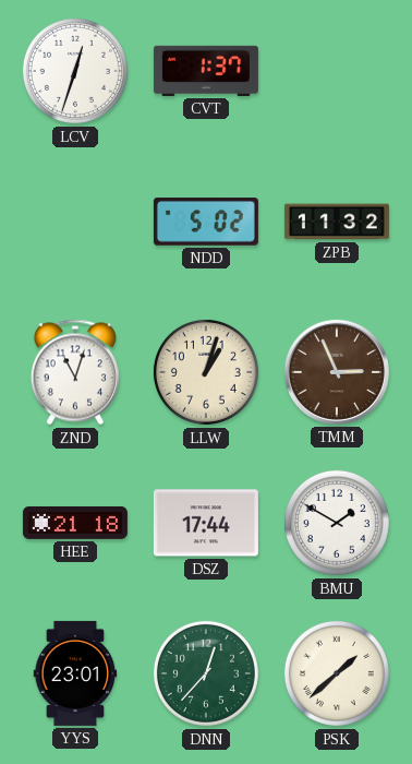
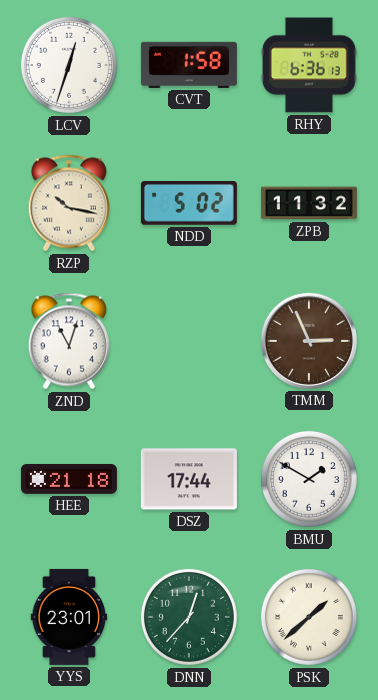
CVT: 1:37 -> 1:58 (189, 65)
RHY: none -> 6:36 (309, 65)
RZP: none -> 10:17 (69, 203)
LLW: 1:03 -> none (206, 372)
